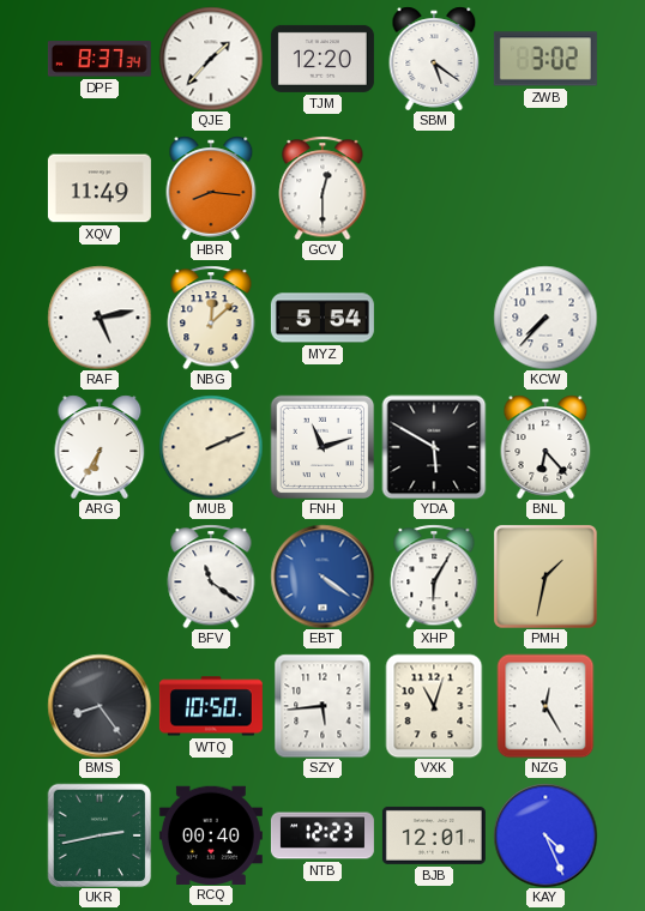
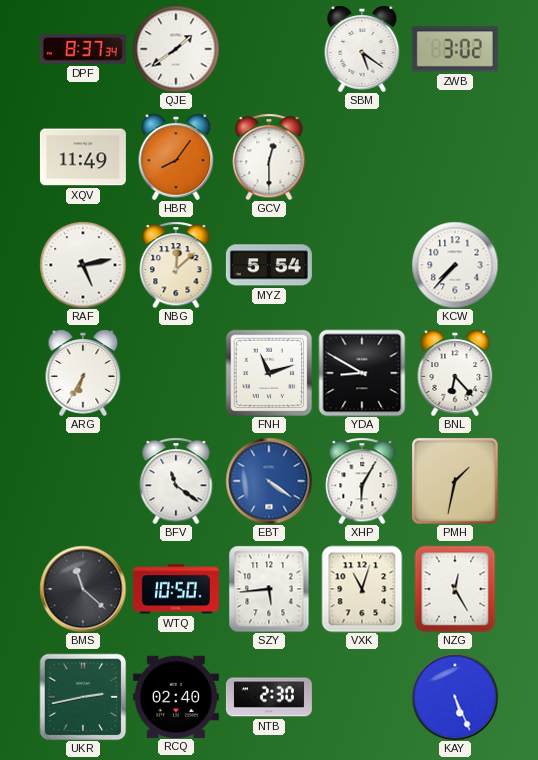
QJE: 1:37 -> 1:39 (176, 49)
TJM: 12:20 -> none (322, 59)
HBR: 8:16 -> 8:06 (176, 157)
MUB: 2:11 -> none (211, 447)
YDA: 5:50 -> 8:50 (362, 373)
BMS: 8:24 -> 11:22 (83, 589)
RCQ: 00:40 -> 02:40 (176, 696)
NTB: 12:23 -> 2:30 (269, 697)
BJB: 12:01 -> none (434, 835)
KAY: 4:26 -> 5:26 (455, 697)
